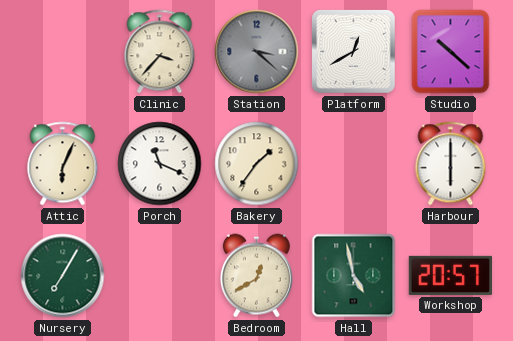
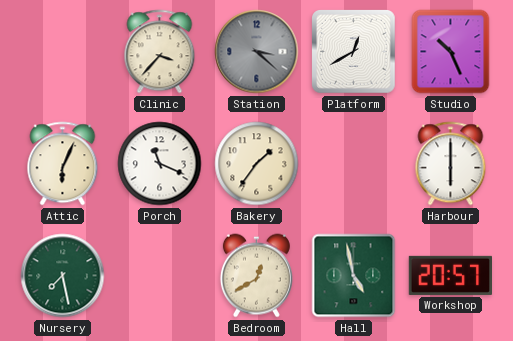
Studio: 10:22 -> 10:26 (451, 52)
Nursery: 7:05 -> 7:28 (63, 276)
